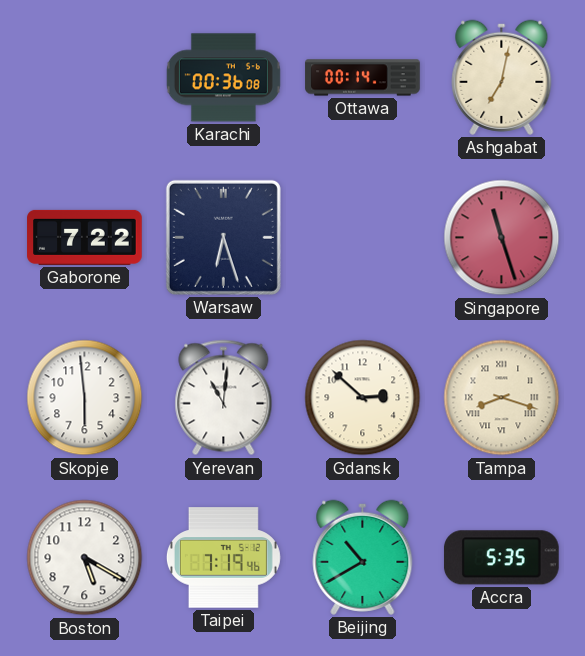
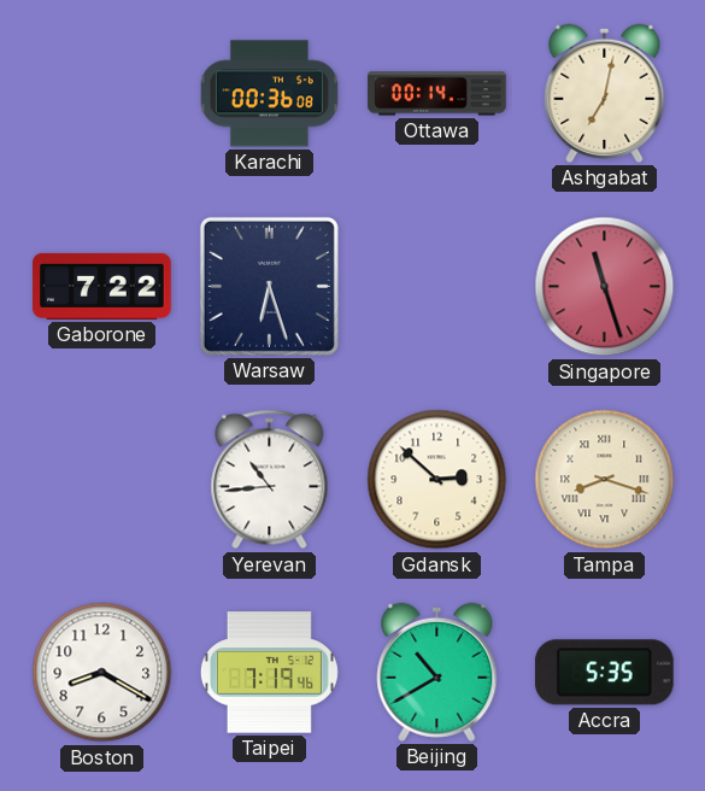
Skopje: 5:59 -> none (85, 398)
Yerevan: 11:01 -> 10:44 (270, 480)
Boston: 5:20 -> 8:20 (102, 673)
